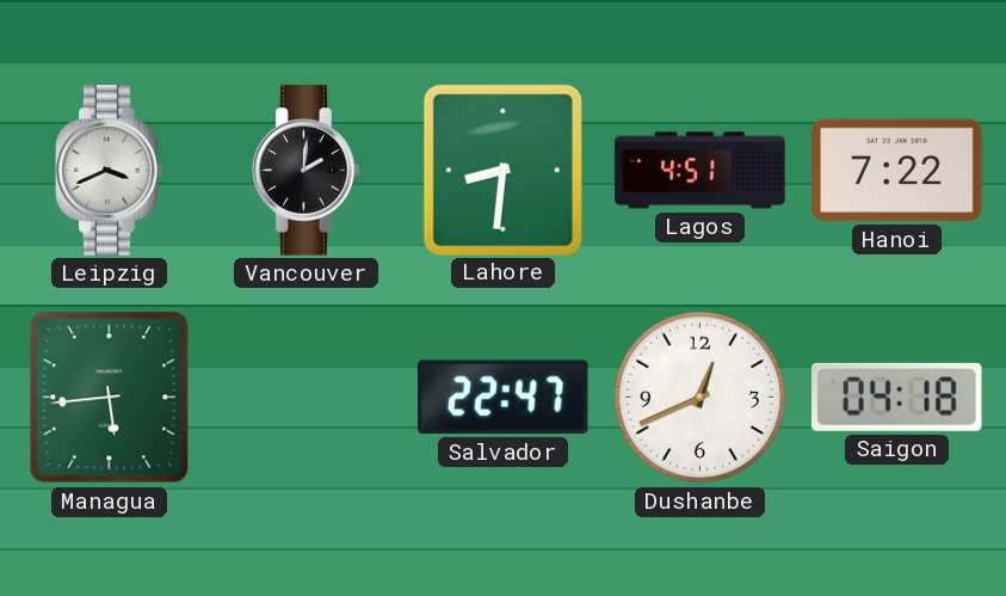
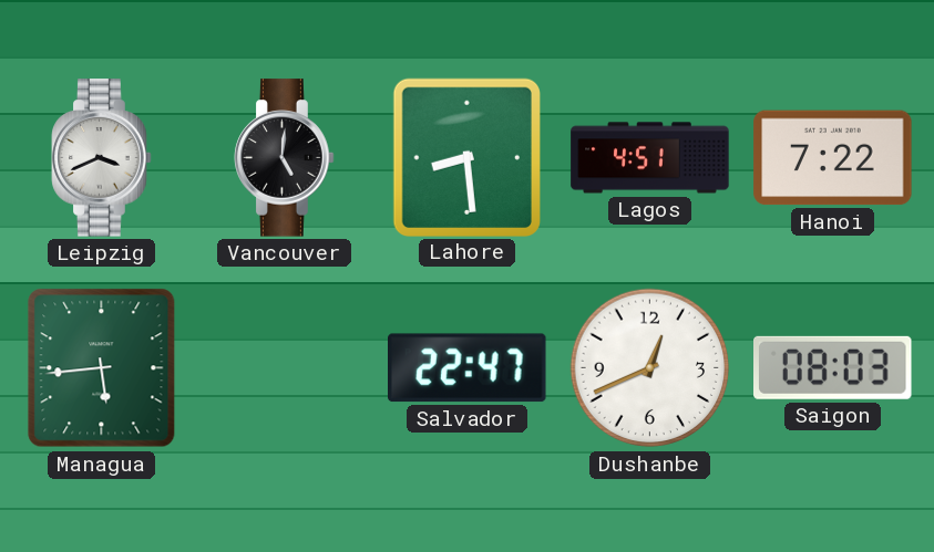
Vancouver: 2:01 -> 5:01 (285, 158)
Lahore: 8:31 -> 8:29 (466, 157)
Saigon: 04:18 -> 08:03 (833, 367)
